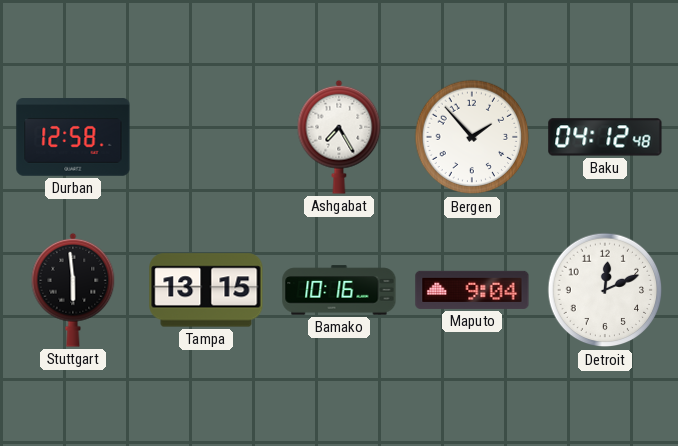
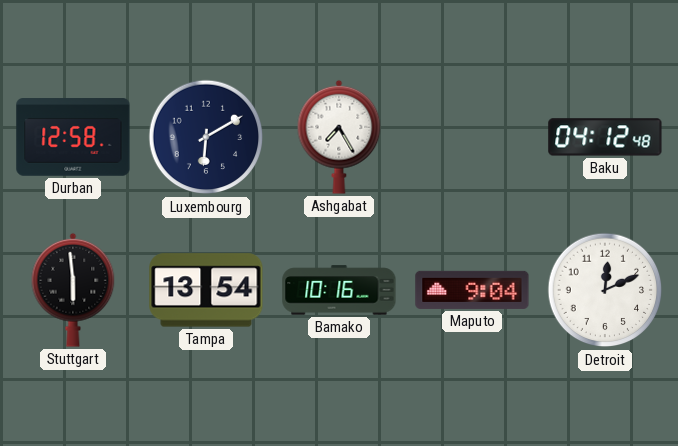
Luxembourg: none -> 6:10 (206, 137)
Bergen: 1:53 -> none (472, 137)
Tampa: 13:15 -> 13:54 (206, 290)
